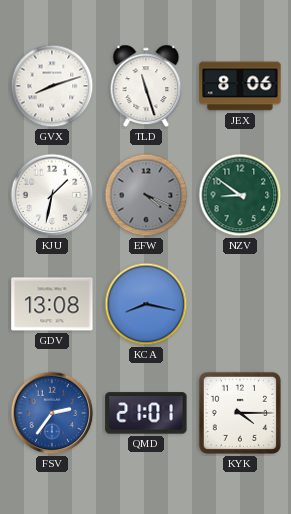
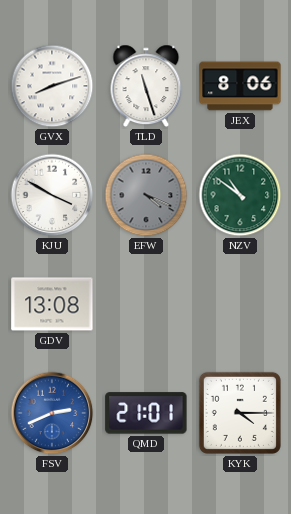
KJU: 1:32 -> 3:50 (52, 195)
NZV: 8:51 -> 10:51 (240, 195)
KCA: 8:17 -> none (146, 304)
FSV: 2:36 -> 2:41 (52, 413)
